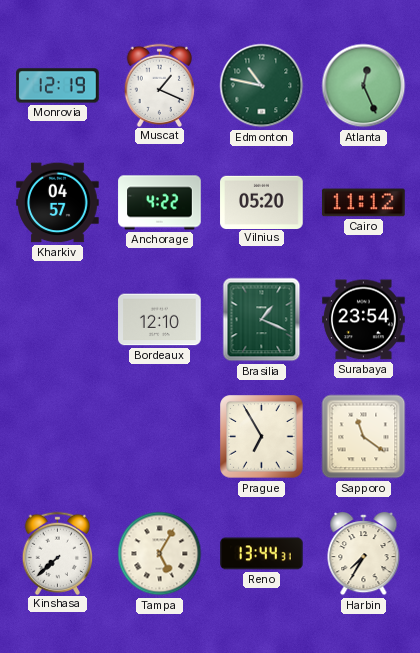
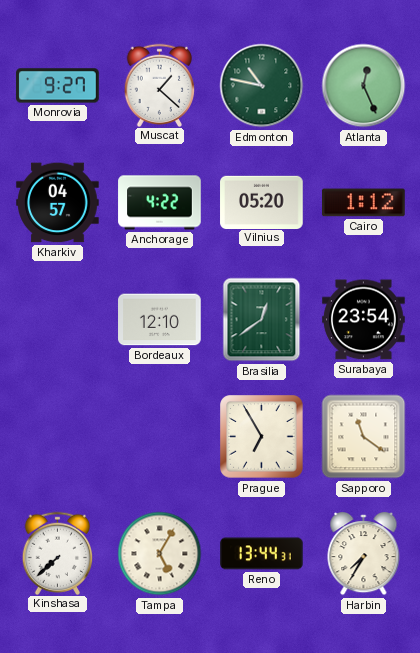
Monrovia: 12:19 -> 9:27 (58, 86)
Muscat: 1:19 -> 1:22 (160, 85)
Cairo: 11:12 -> 1:12 (364, 203)
Brasilia: 1:19 -> 12:39 (262, 320)
